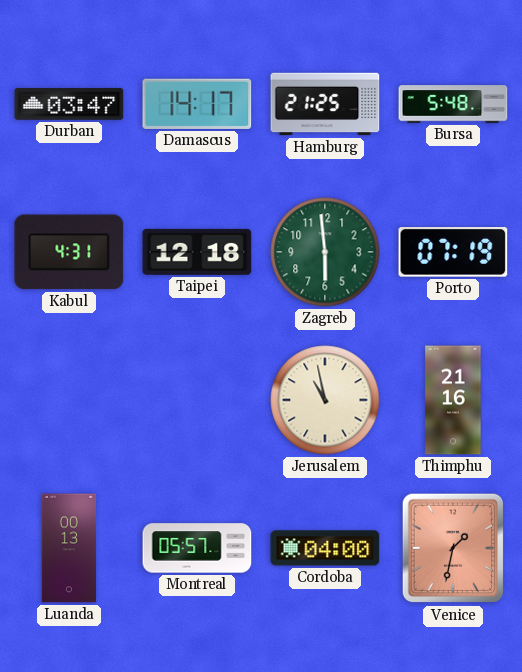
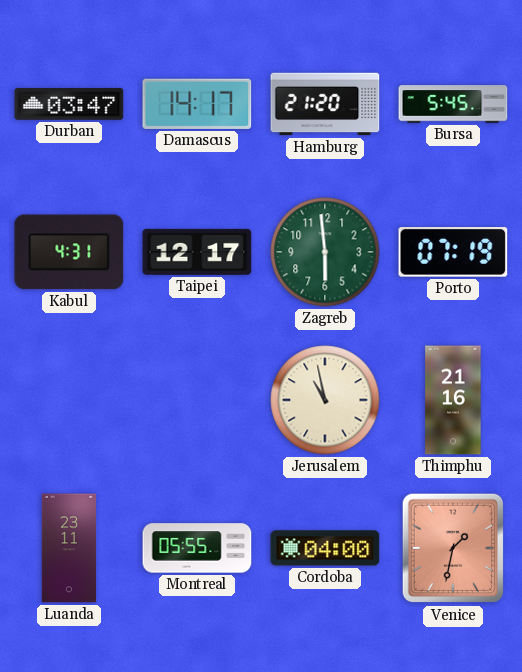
Hamburg: 21:25 -> 21:20 (325, 104)
Bursa: 5:48 -> 5:45 (453, 104)
Taipei: 12:18 -> 12:17 (197, 252)
Luanda: 00:13 -> 23:11 (69, 548)
Montreal: 05:57 -> 05:55 (197, 548)
